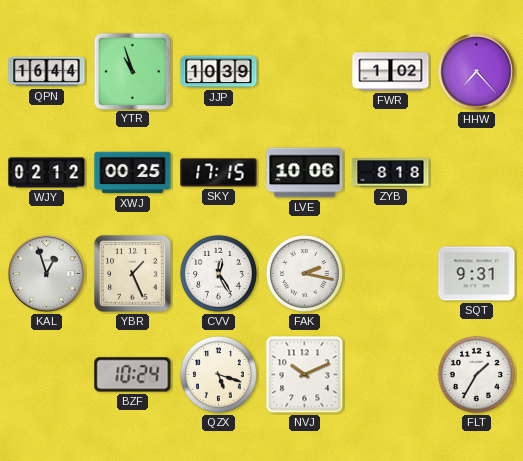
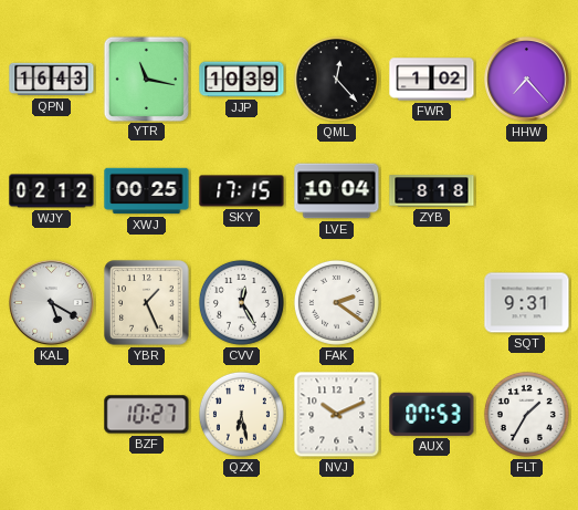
QPN: 16:44 -> 16:43 (52, 80)
YTR: 10:57 -> 11:17 (146, 79)
QML: none -> 12:23 (336, 79)
LVE: 10:06 -> 10:04 (337, 191)
KAL: 12:57 -> 5:20 (52, 303)
FAK: 2:17 -> 2:21 (336, 302)
BZF: 10:24 -> 10:27 (147, 415)
QZX: 5:18 -> 6:28 (241, 414)
AUX: none -> 07:53 (432, 414)
